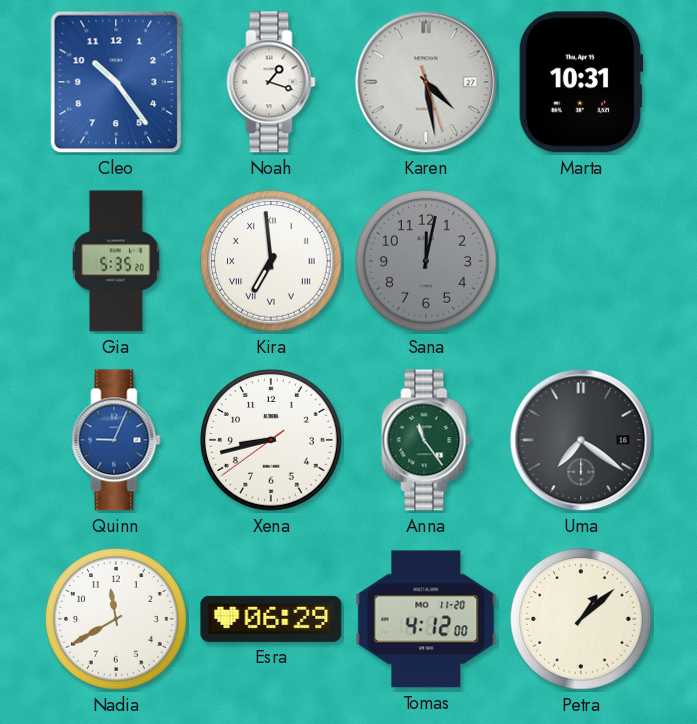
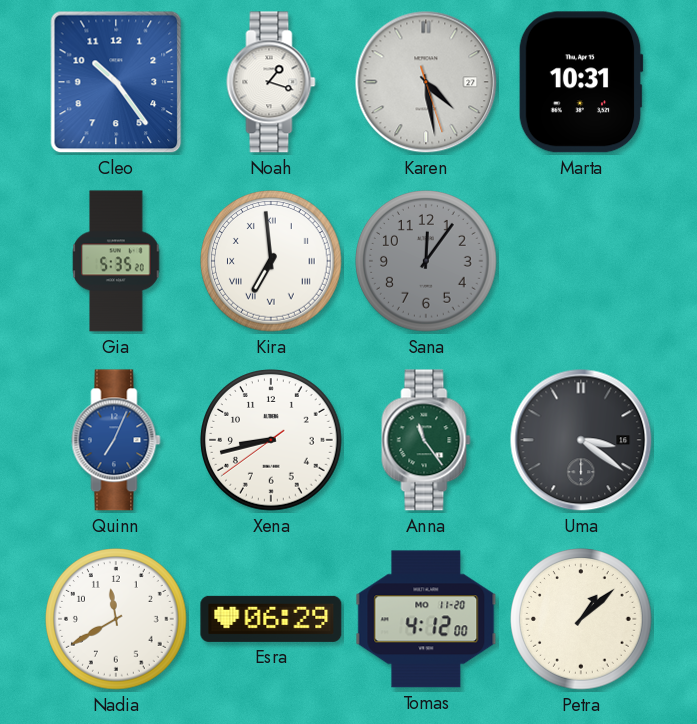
Sana: 12:02 -> 12:06 (426, 261)
Quinn: 9:04 -> 7:04 (116, 440)
Uma: 7:21 -> 3:21 (581, 440)
